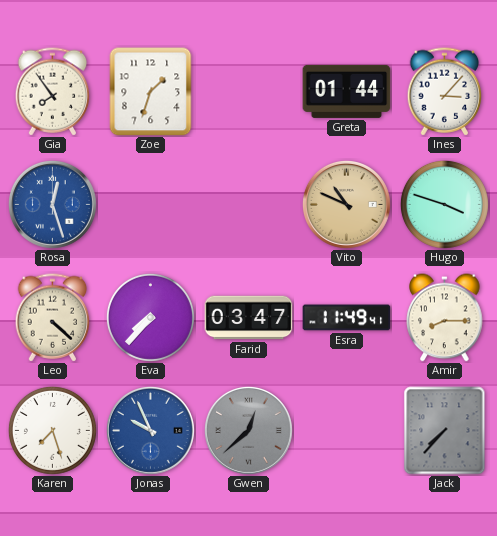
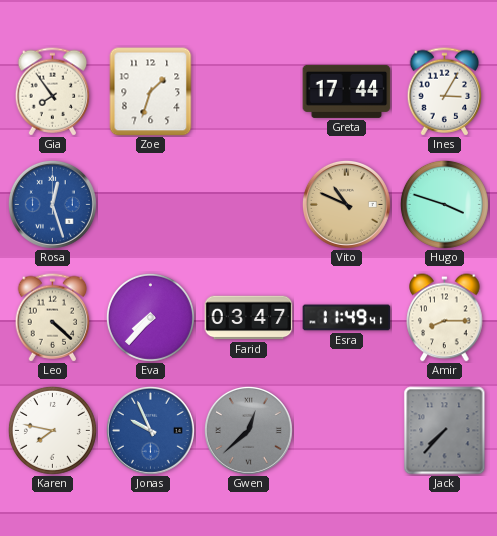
Greta: 01:44 -> 17:44 (347, 91)
Ines: 3:07 -> 3:05 (445, 92)
Karen: 7:27 -> 7:47 (52, 430)
